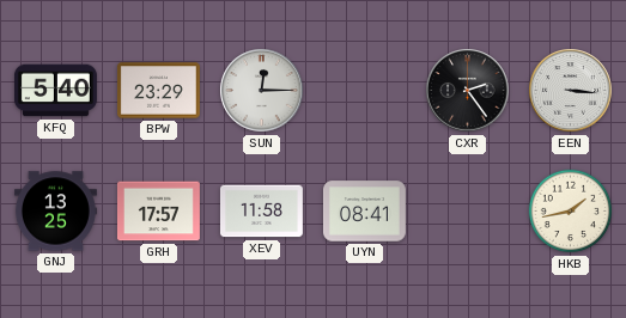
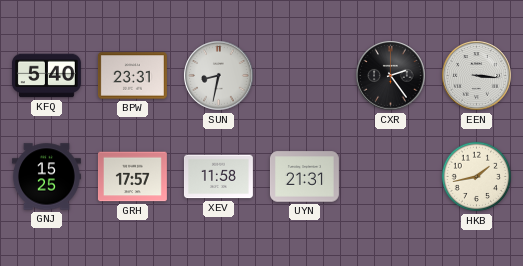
BPW: 23:29 -> 23:31 (132, 76)
SUN: 12:15 -> 8:32 (219, 76)
GNJ: 13:25 -> 15:25 (46, 177)
UYN: 08:41 -> 21:31 (304, 177)
